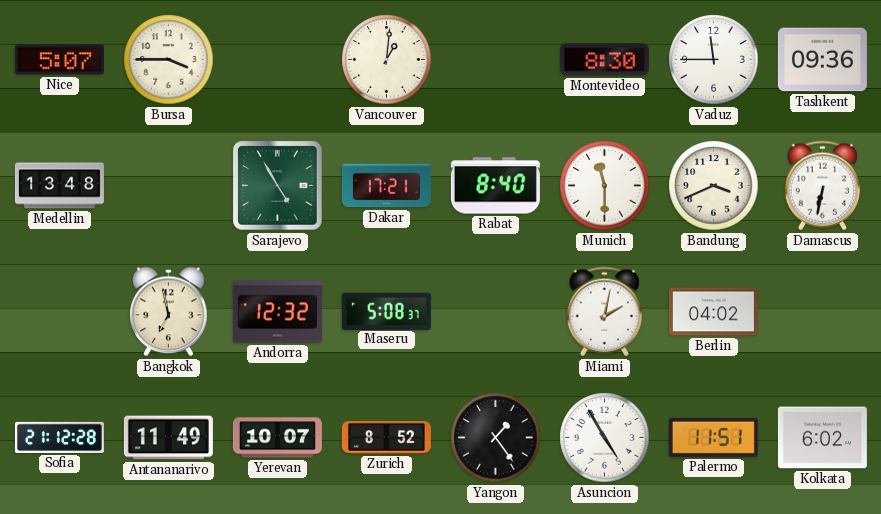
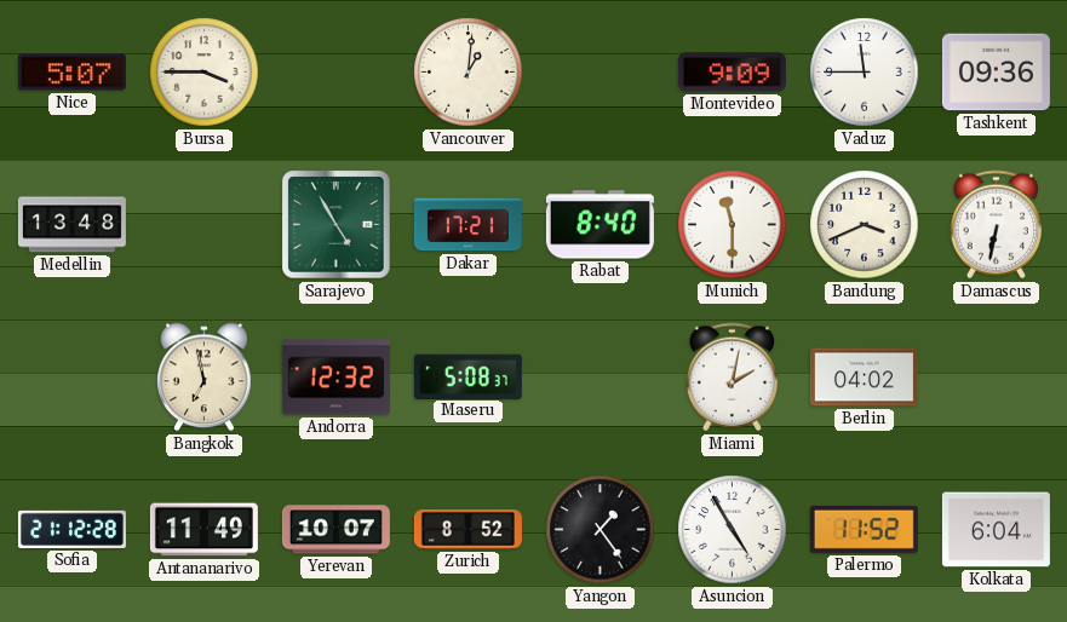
Montevideo: 8:30 -> 9:09 (732, 73)
Palermo: 11:51 -> 11:52 (864, 529)
Kolkata: 6:02 -> 6:04 (996, 530)
